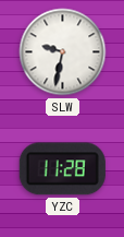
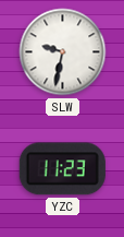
YZC: 11:28 -> 11:23 (62, 169)
